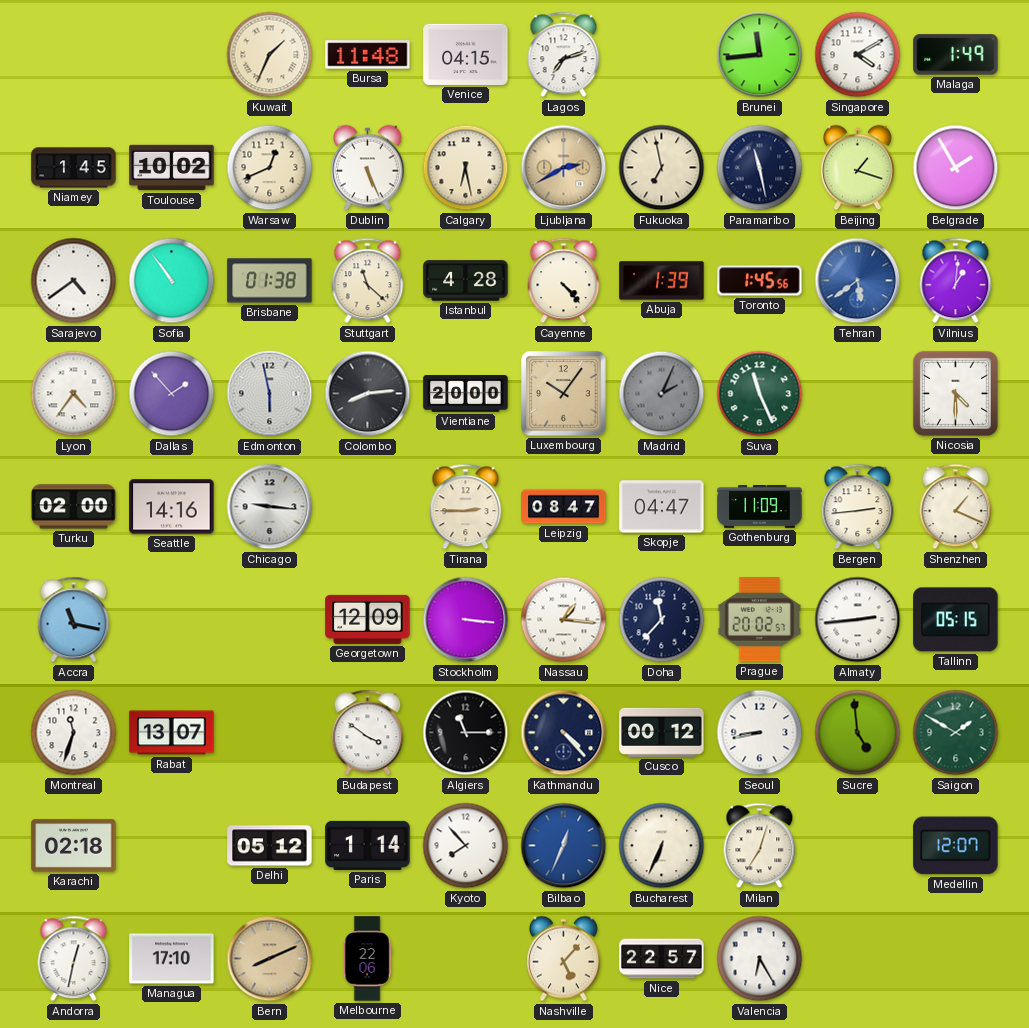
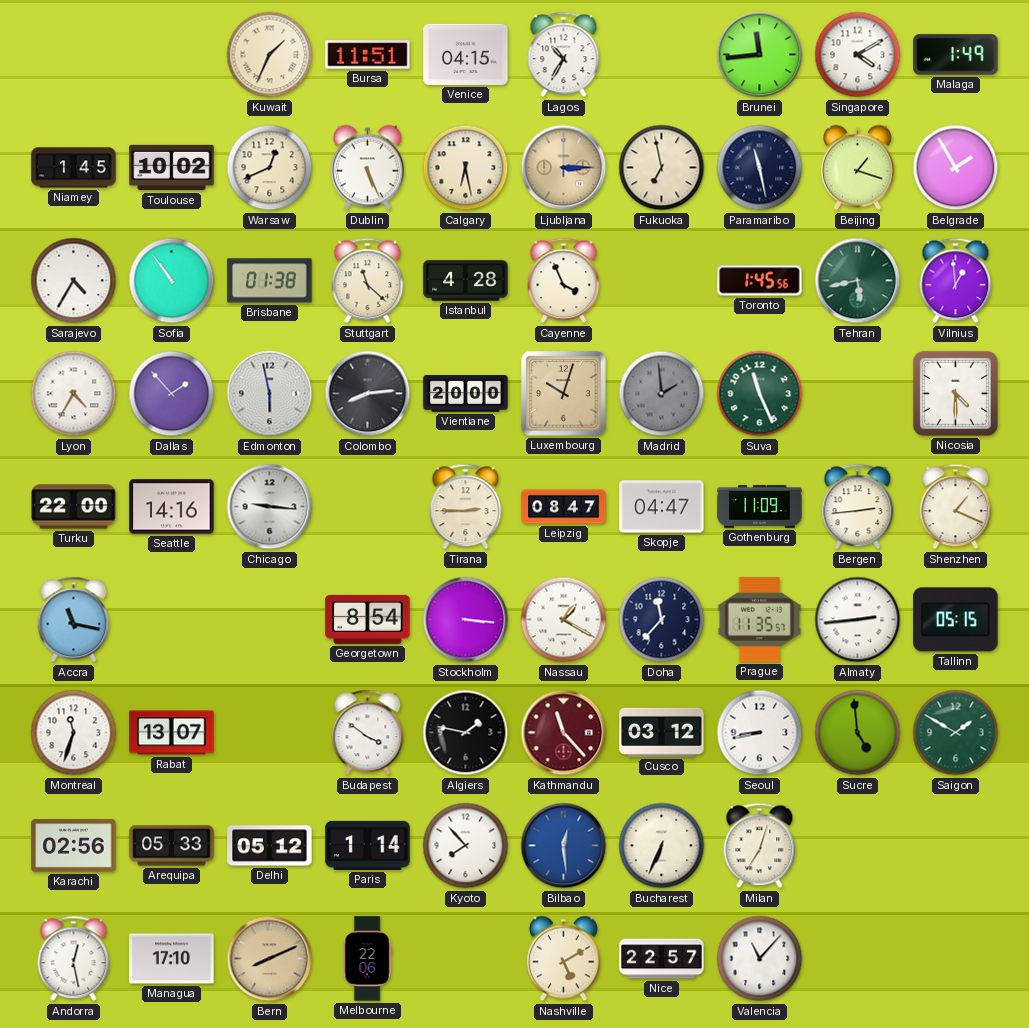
Bursa: 11:48 -> 11:51 (368, 55)
Lagos: 7:12 -> 10:35 (564, 55)
Ljubljana: 2:40 -> 3:15 (564, 168)
Sarajevo: 4:39 -> 4:35 (74, 281)
Cayenne: 4:23 -> 3:56 (564, 281)
Abuja: 1:39 -> none (662, 281)
Tehran: 5:39 -> 5:43 (858, 281)
Tehran dial: blue -> green (858, 281)
Vilnius: 1:01 -> 12:59 (956, 281)
Lyon: 4:36 -> 4:35 (74, 394)
Luxembourg: 10:06 -> 10:03 (564, 394)
Madrid: 2:04 -> 1:59 (662, 394)
Turku: 02:00 -> 22:00 (74, 507)
Georgetown: 12:09 -> 8:54 (368, 619)
Nassau: 1:16 -> 1:20 (564, 620)
Prague: 20:02 -> 11:35 (760, 620)
Algiers: 11:15 -> 1:47 (466, 733)
Kathmandu: 4:23 -> 11:23 (564, 733)
Kathmandu dial: navy -> burgundy (564, 733)
Cusco: 00:12 -> 03:12 (662, 732)
Karachi: 02:18 -> 02:56 (74, 846)
Arequipa: none -> 05:33 (172, 846)
Bilbao: 12:34 -> 12:29 (564, 846)
Medellin: 12:07 -> none (956, 846)
Andorra: 12:32 -> 12:28 (74, 959)
Nashville: 5:07 -> 5:10 (564, 959)
Valencia: 6:25 -> 11:07 (760, 959)
